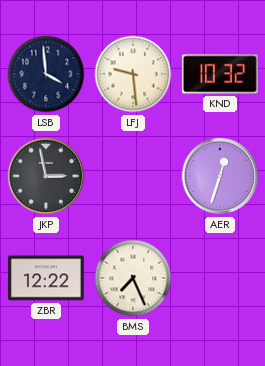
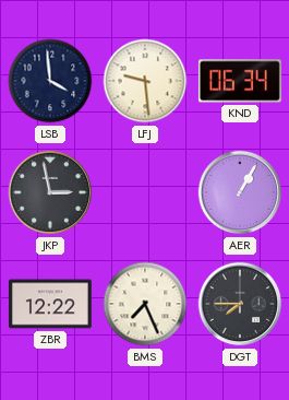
KND: 10:32 -> 06:34 (240, 81)
AER: 12:33 -> 1:05 (240, 192)
DGT: none -> 7:45 (240, 304)
